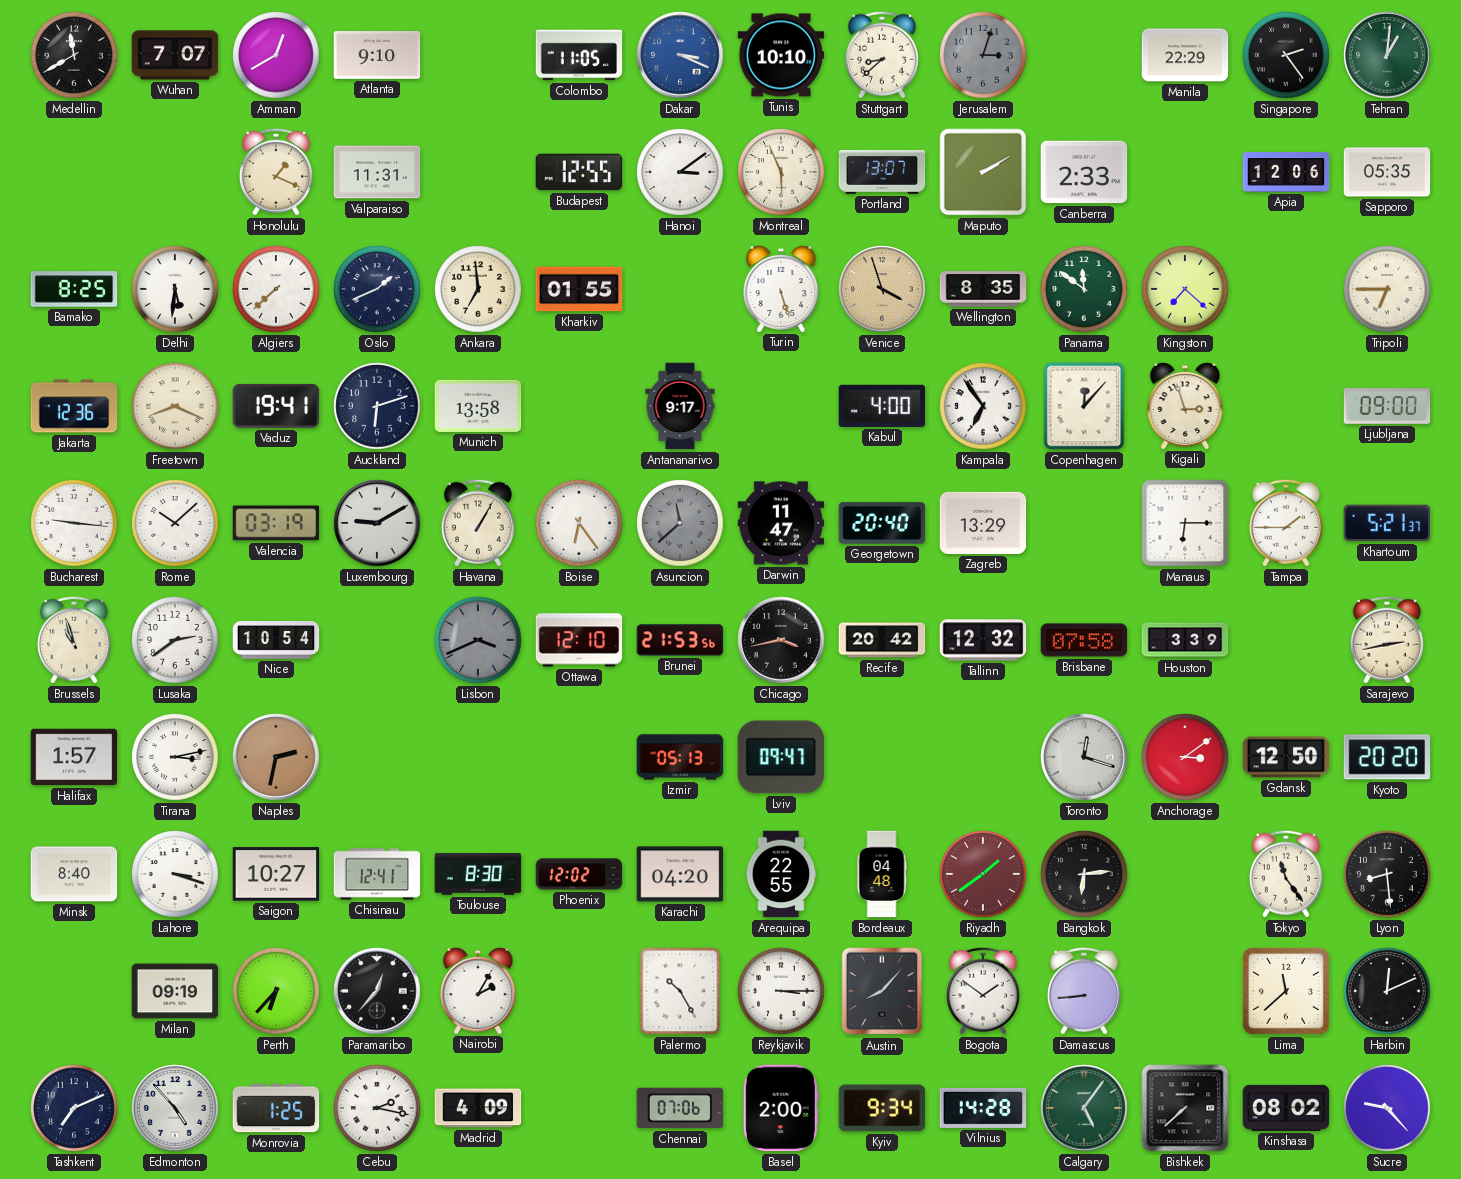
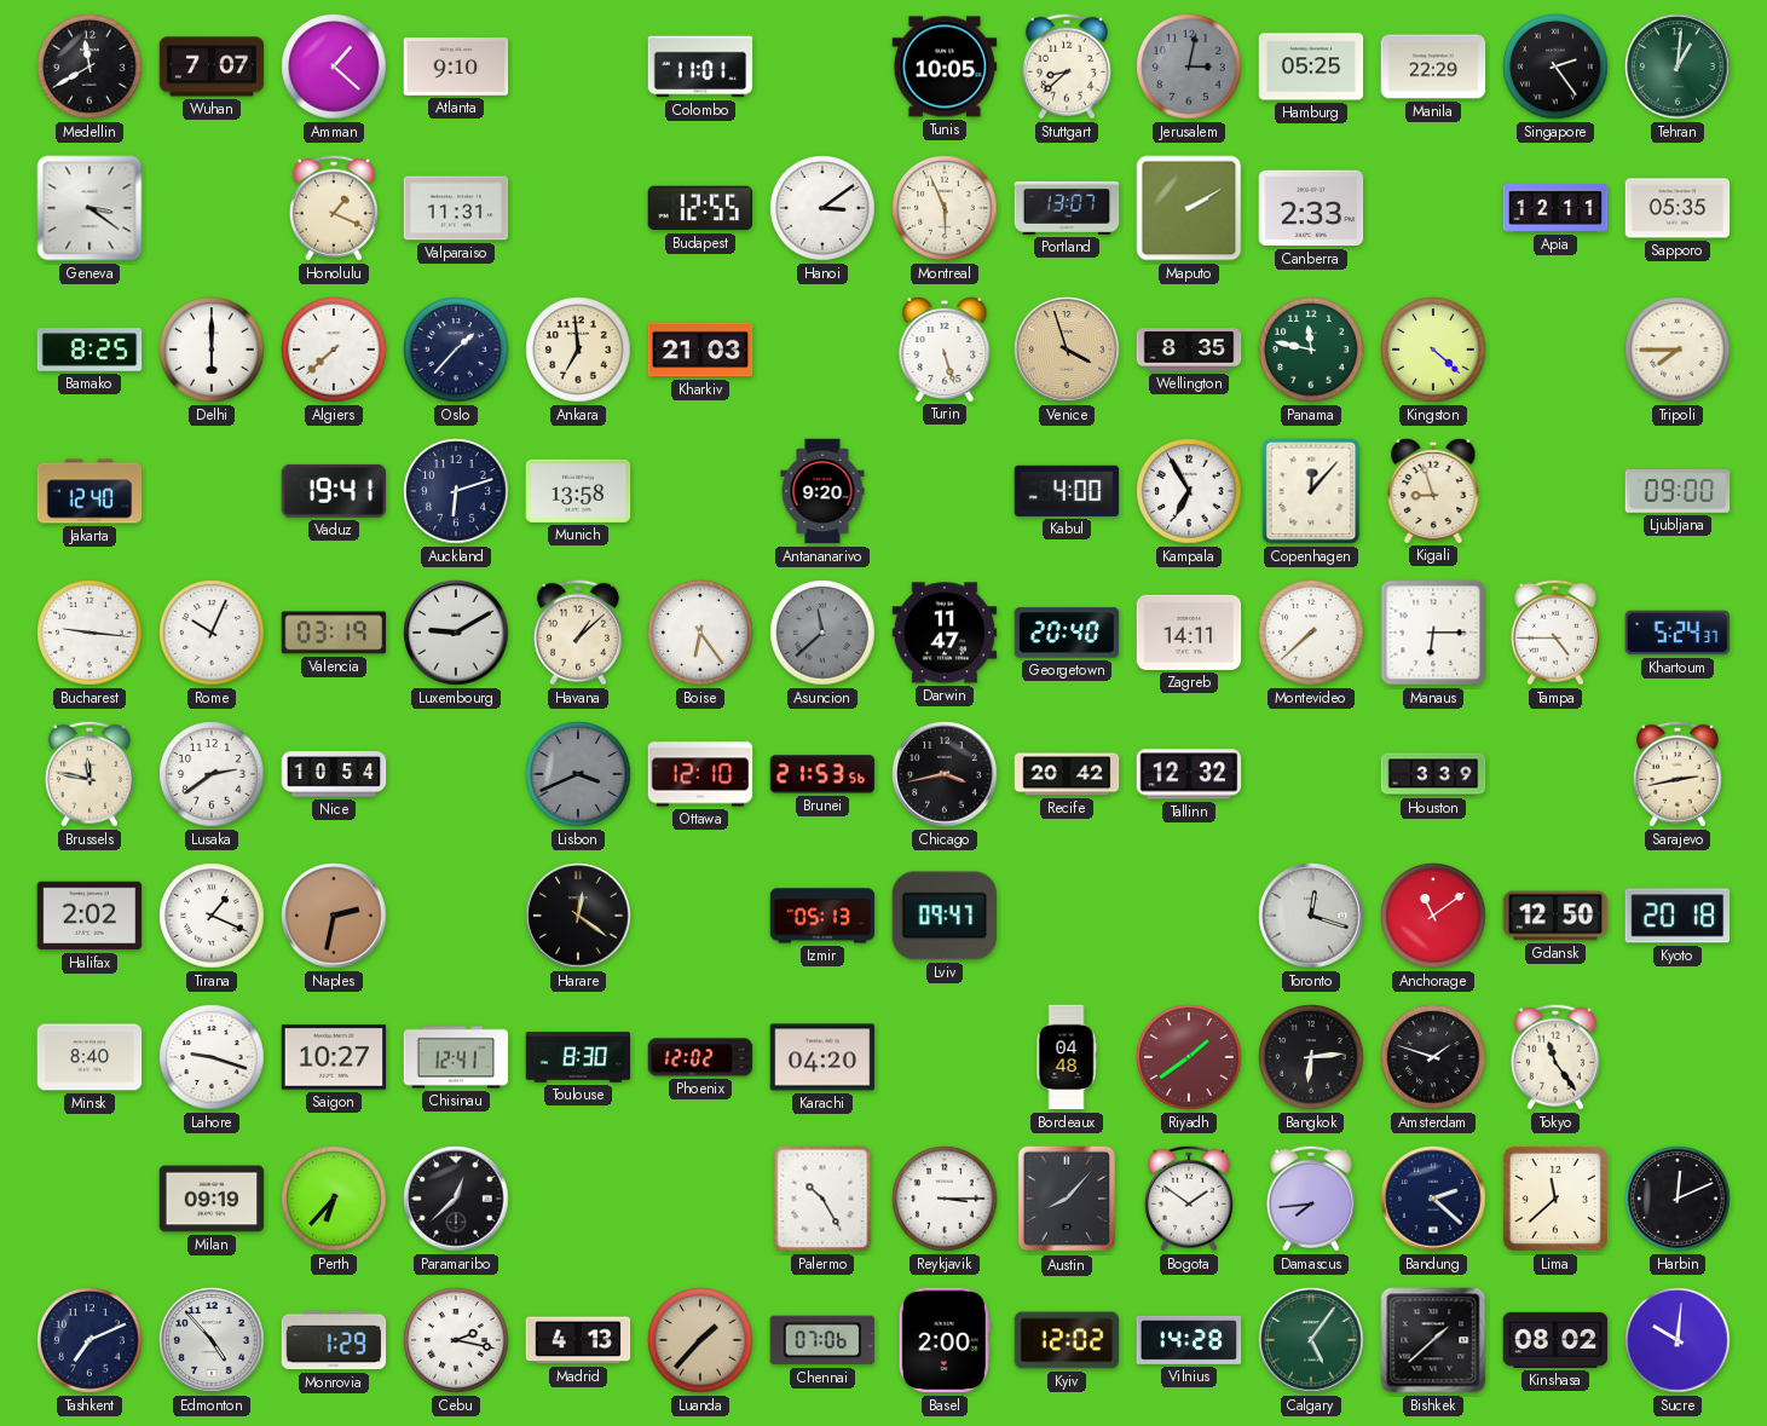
Amman: 12:40 -> 1:22 (334, 67)
Colombo: 11:05 -> 11:01 (700, 67)
Dakar: 3:19 -> none (680, 55)
Tunis: 10:10 -> 10:05 (945, 67)
Jerusalem: 3:03 -> 3:02 (1189, 67)
Hamburg: none -> 05:25 (1311, 67)
Geneva: none -> 3:21 (89, 208)
Apia: 12:06 -> 12:11 (1555, 208)
Delhi: 5:31 -> 6:00 (212, 350)
Oslo: 1:41 -> 1:37 (456, 350)
Kharkiv: 01:55 -> 21:03 (700, 350)
Panama: 11:51 -> 11:47 (1311, 350)
Kingston: 7:22 -> 4:22 (1433, 350)
Tripoli: 6:45 -> 7:45 (1678, 350)
Jakarta: 12:36 -> 12:40 (89, 491)
Freetown: 8:19 -> none (175, 406)
Antananarivo: 9:17 -> 9:20 (822, 491)
Kampala: 6:54 -> 6:55 (1189, 491)
Kigali: 2:57 -> 8:57 (1433, 490)
Rome: 10:08 -> 10:04 (212, 633)
Havana: 1:05 -> 1:08 (578, 633)
Zagreb: 13:29 -> 14:11 (1189, 633)
Montevideo: none -> 7:38 (1311, 633)
Tampa: 1:45 -> 4:45 (1555, 633)
Khartoum: 5:21 -> 5:24 (1678, 633)
Brussels: 10:57 -> 11:47 (89, 774)
Brisbane: 07:58 -> none (1084, 640)
Halifax: 1:57 -> 2:02 (89, 916)
Tirana: 3:13 -> 1:19 (212, 916)
Harare: none -> 12:21 (578, 916)
Anchorage: 3:09 -> 11:09 (1433, 916)
Kyoto: 20:20 -> 20:18 (1678, 916)
Lahore: 3:18 -> 9:18 (212, 1057)
Arequipa: 22:55 -> none (781, 874)
Amsterdam: none -> 1:48 (1433, 1057)
Lyon: 8:29 -> none (1387, 874)
Paramaribo: 12:37 -> 12:38 (456, 1199)
Nairobi: 2:05 -> none (478, 990)
Damascus: 8:44 -> 7:44 (1311, 1199)
Bandung: none -> 2:22 (1433, 1199)
Monrovia: 1:25 -> 1:29 (334, 1340)
Madrid: 4:09 -> 4:13 (578, 1340)
Luanda: none -> 1:37 (700, 1340)
Kyiv: 9:34 -> 12:02 (1067, 1340)
Bishkek: 7:38 -> 1:38 (1433, 1340)
Sucre: 9:23 -> 10:01 (1678, 1340)
